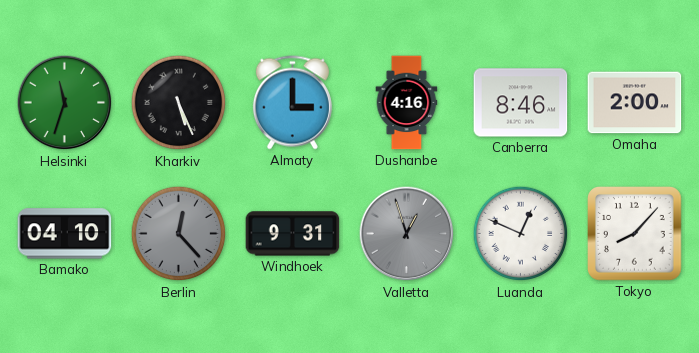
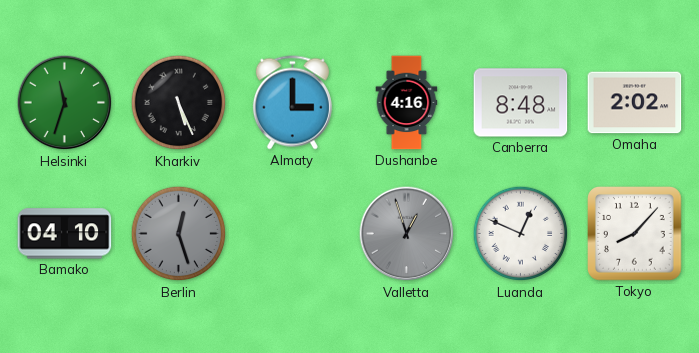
Canberra: 8:46 -> 8:48 (521, 103)
Omaha: 2:00 -> 2:02 (635, 103)
Berlin: 12:23 -> 12:27 (179, 234)
Windhoek: 9:31 -> none (293, 234)
